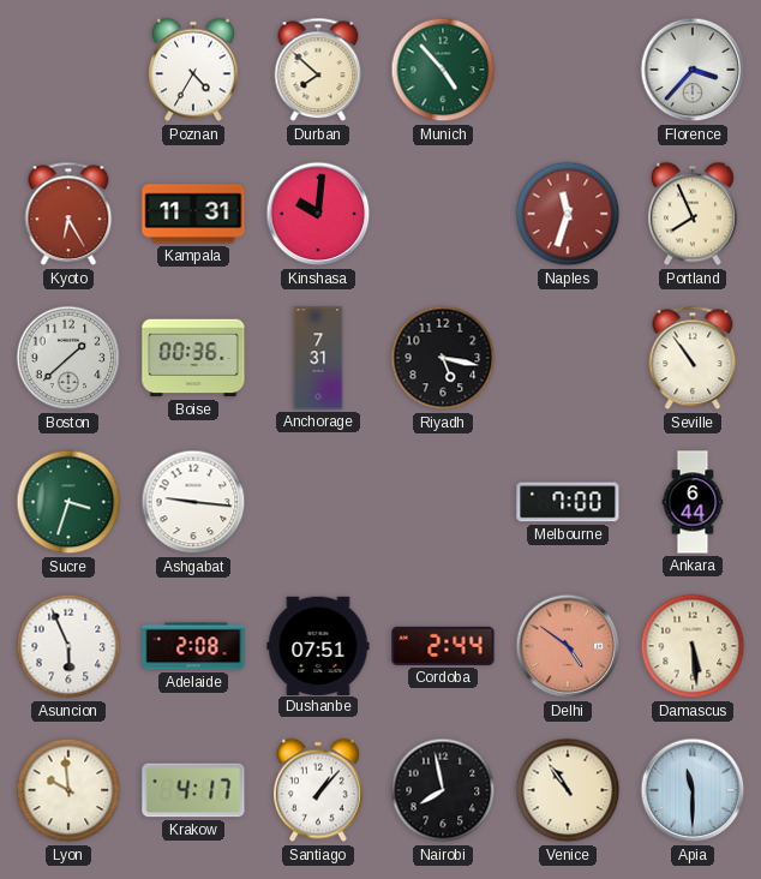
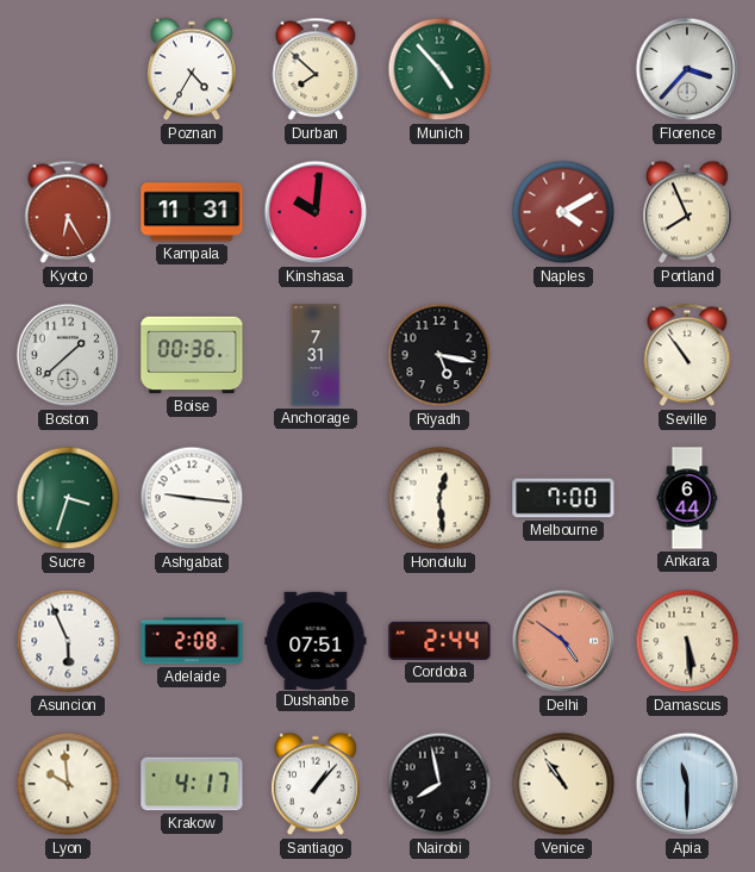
Naples: 11:33 -> 4:10 (563, 212)
Honolulu: none -> 12:29 (439, 498)
